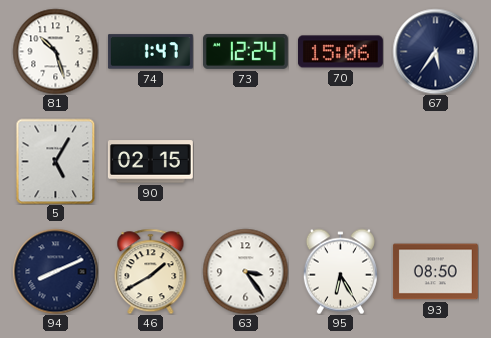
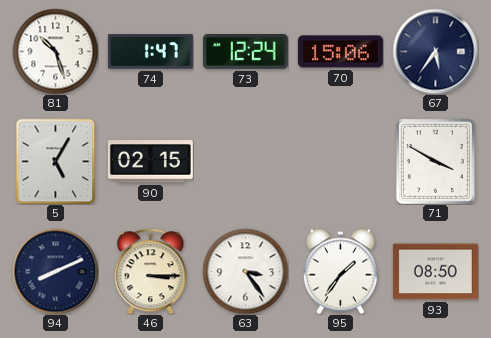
71: none -> 3:50 (435, 161)
46: 1:40 -> 3:15 (151, 271)
95: 6:25 -> 1:36 (340, 271)
